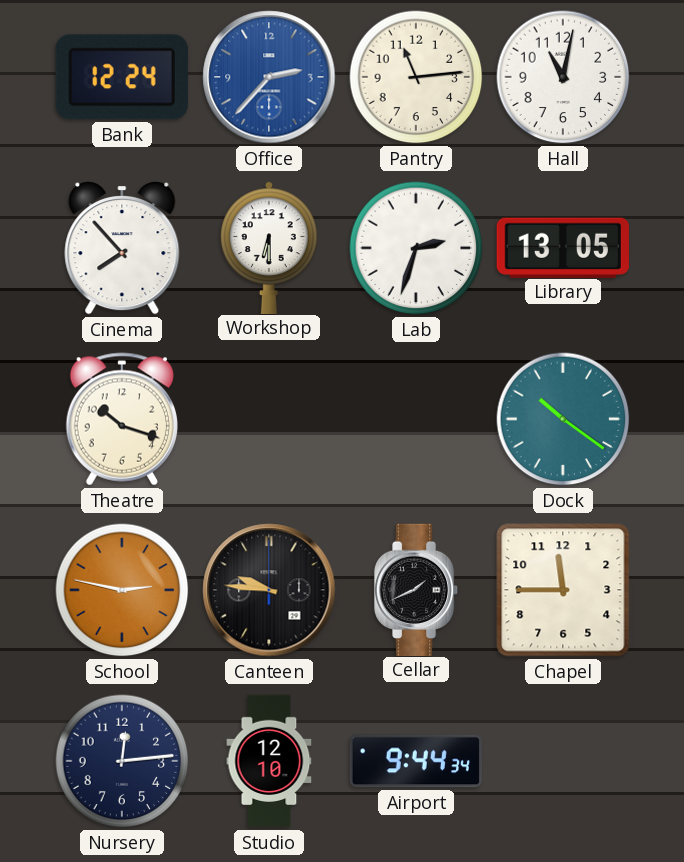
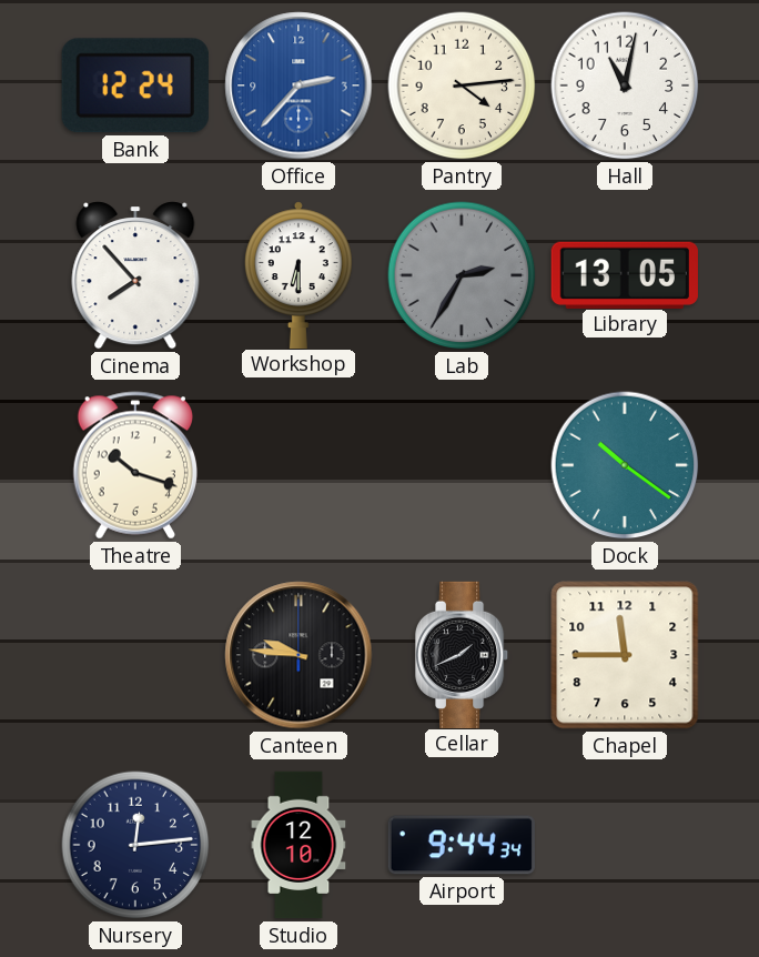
Pantry: 11:14 -> 4:14 (462, 85)
Lab: 2:33 -> 2:35 (462, 275)
Lab dial: white -> grey (462, 275)
School: 2:47 -> none (122, 590)
